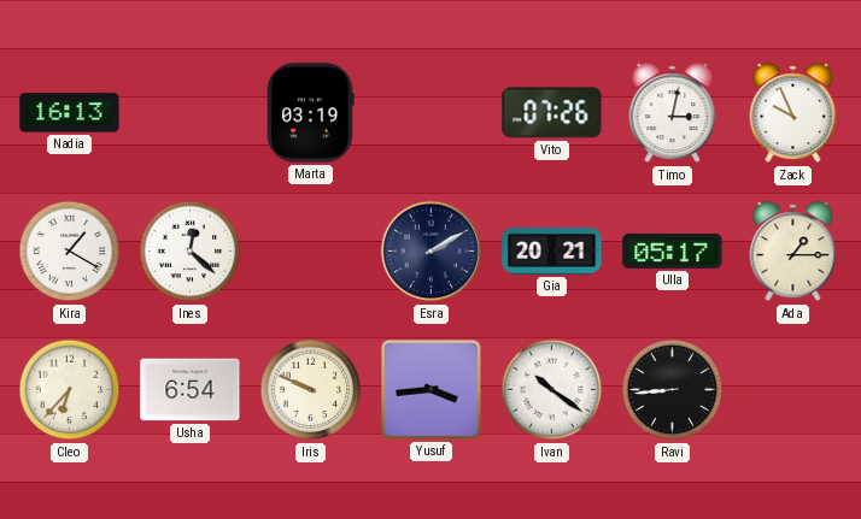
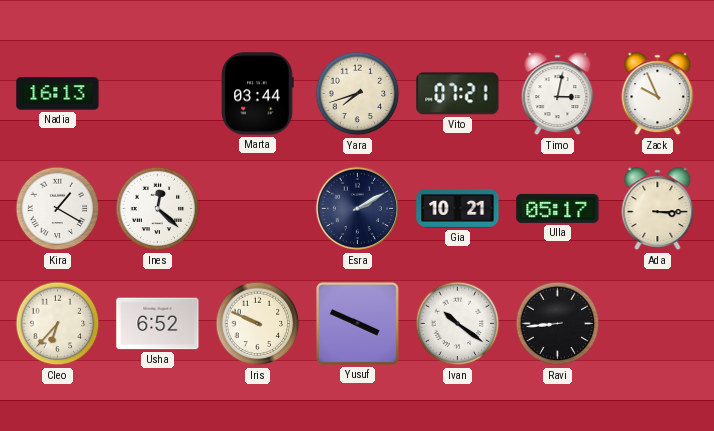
Marta: 03:19 -> 03:44 (257, 94)
Yara: none -> 7:42 (358, 94)
Vito: 07:26 -> 07:21 (458, 94)
Gia: 20:21 -> 10:21 (458, 208)
Ada: 1:15 -> 3:15 (658, 209)
Usha: 6:54 -> 6:52 (158, 324)
Yusuf: 3:44 -> 3:49 (358, 324)
